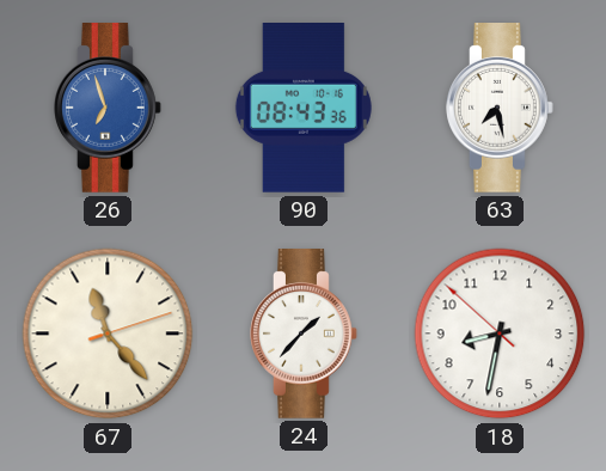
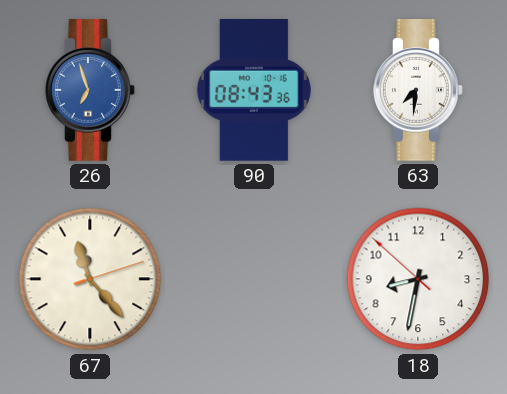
63: 7:28 -> 7:31 (418, 90)
24: 1:37 -> none (304, 334)
